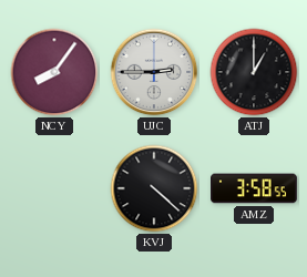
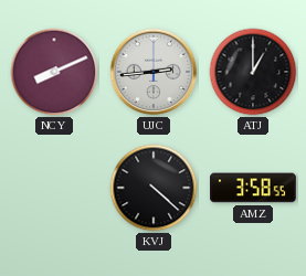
NCY: 8:06 -> 8:11 (54, 72)
UJC: 2:45 -> 2:44 (154, 72)
